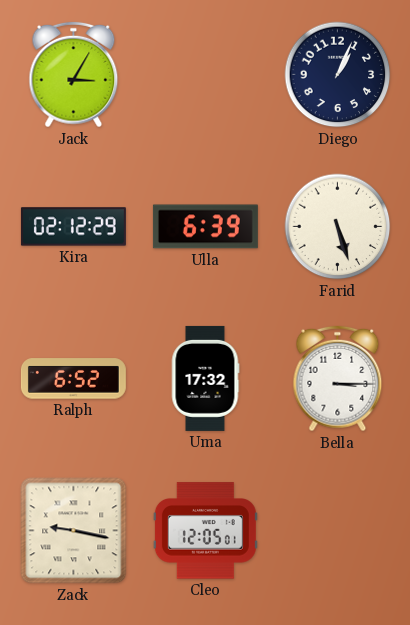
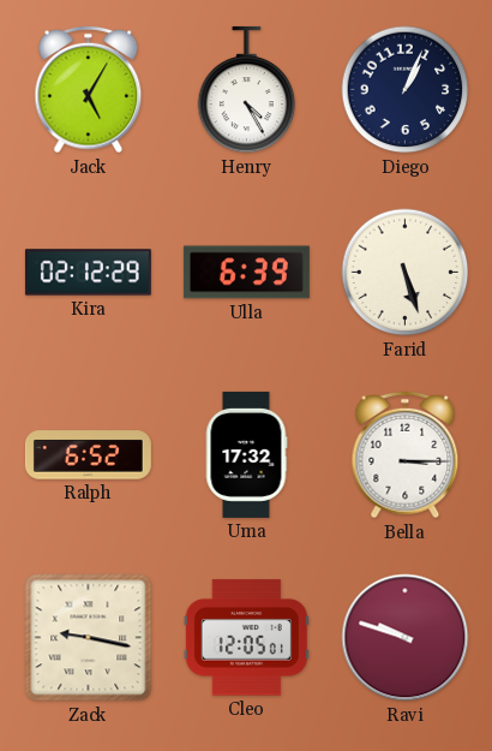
Jack: 3:05 -> 5:05 (89, 90)
Henry: none -> 4:25 (247, 90)
Ravi: none -> 9:48 (406, 638)
